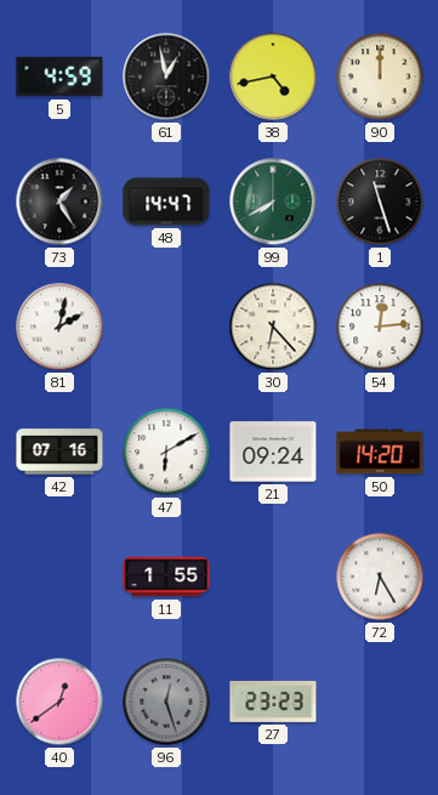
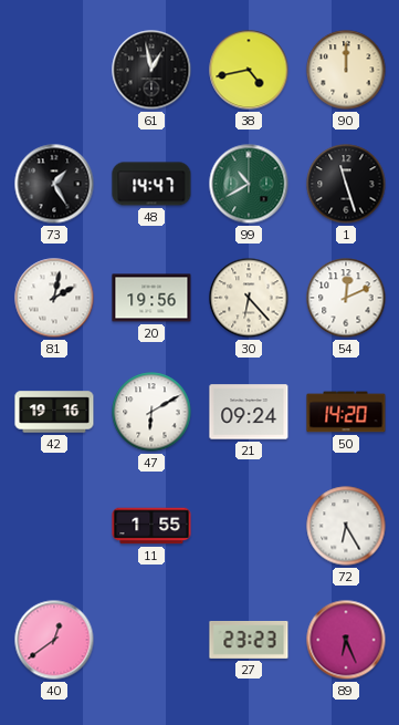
5: 4:59 -> none (59, 76)
99: 7:40 -> 10:40 (249, 184)
20: none -> 19:56 (151, 298)
54: 12:14 -> 12:11 (346, 298)
42: 07:16 -> 19:16 (54, 412)
96: 12:27 -> none (166, 702)
89: none -> 6:26 (346, 640)
